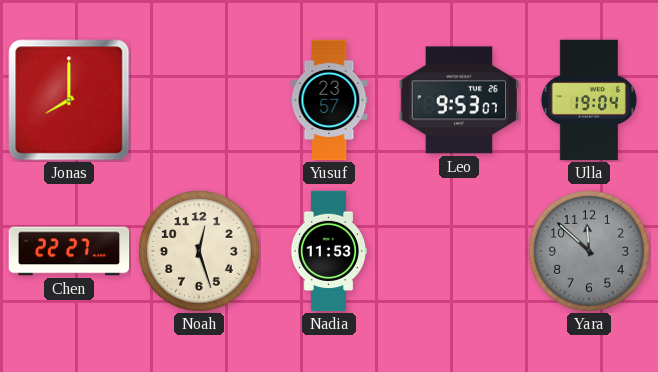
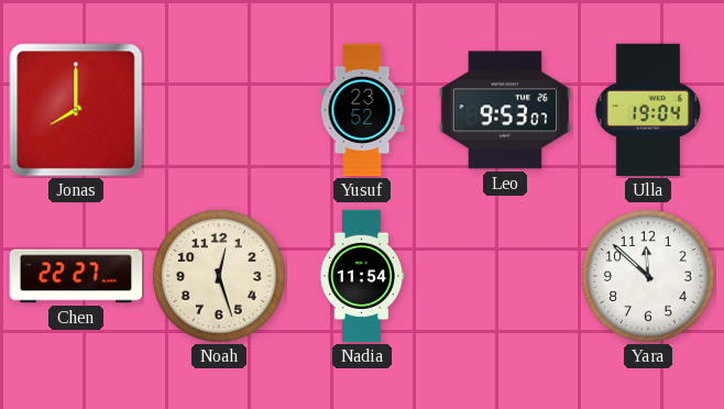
Yusuf: 23:57 -> 23:52 (362, 110)
Nadia: 11:53 -> 11:54 (361, 276)
Yara dial: grey -> white (648, 276)
